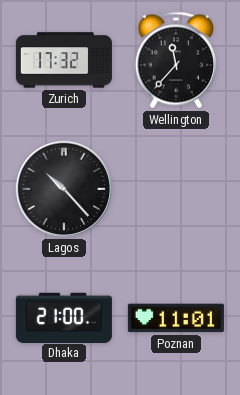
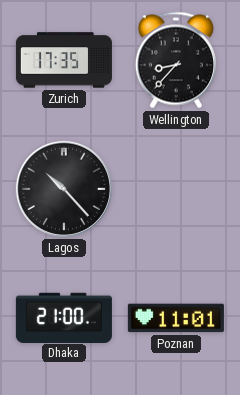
Zurich: 17:32 -> 17:35 (64, 60)
Wellington: 11:37 -> 8:37 (176, 60)
